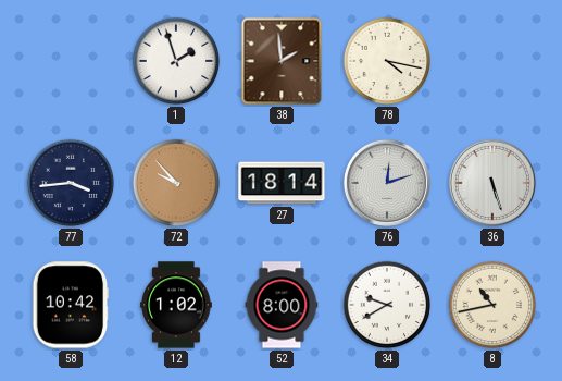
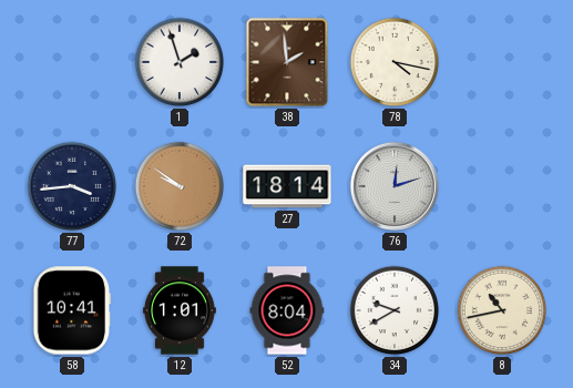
72: 9:53 -> 9:51 (180, 186)
36: 5:27 -> none (492, 183)
58: 10:42 -> 10:41 (72, 310)
12: 1:02 -> 1:01 (181, 310)
52: 8:00 -> 8:04 (287, 310)
